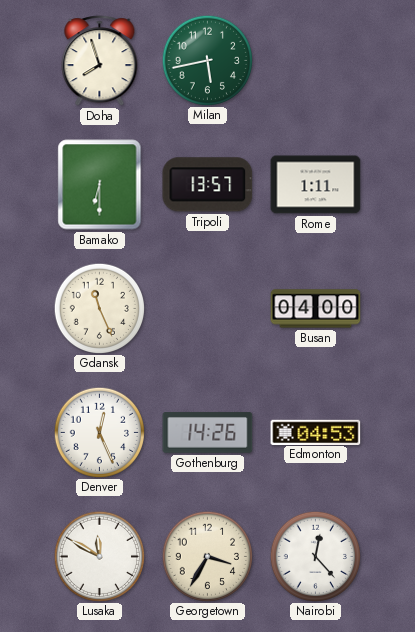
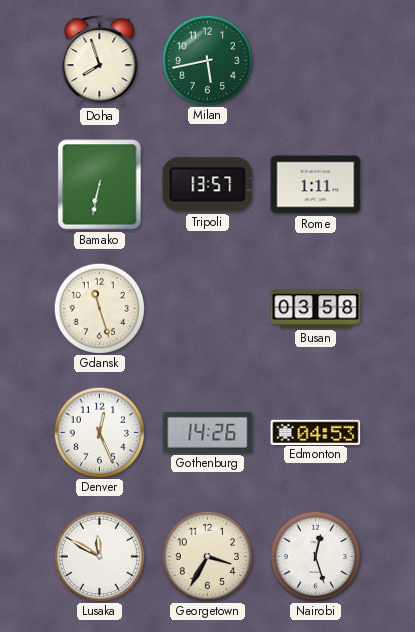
Bamako: 6:30 -> 6:32 (100, 185)
Gdansk: 11:26 -> 11:27 (99, 308)
Busan: 04:00 -> 03:58 (316, 309)
Nairobi: 12:23 -> 12:27 (315, 556)
